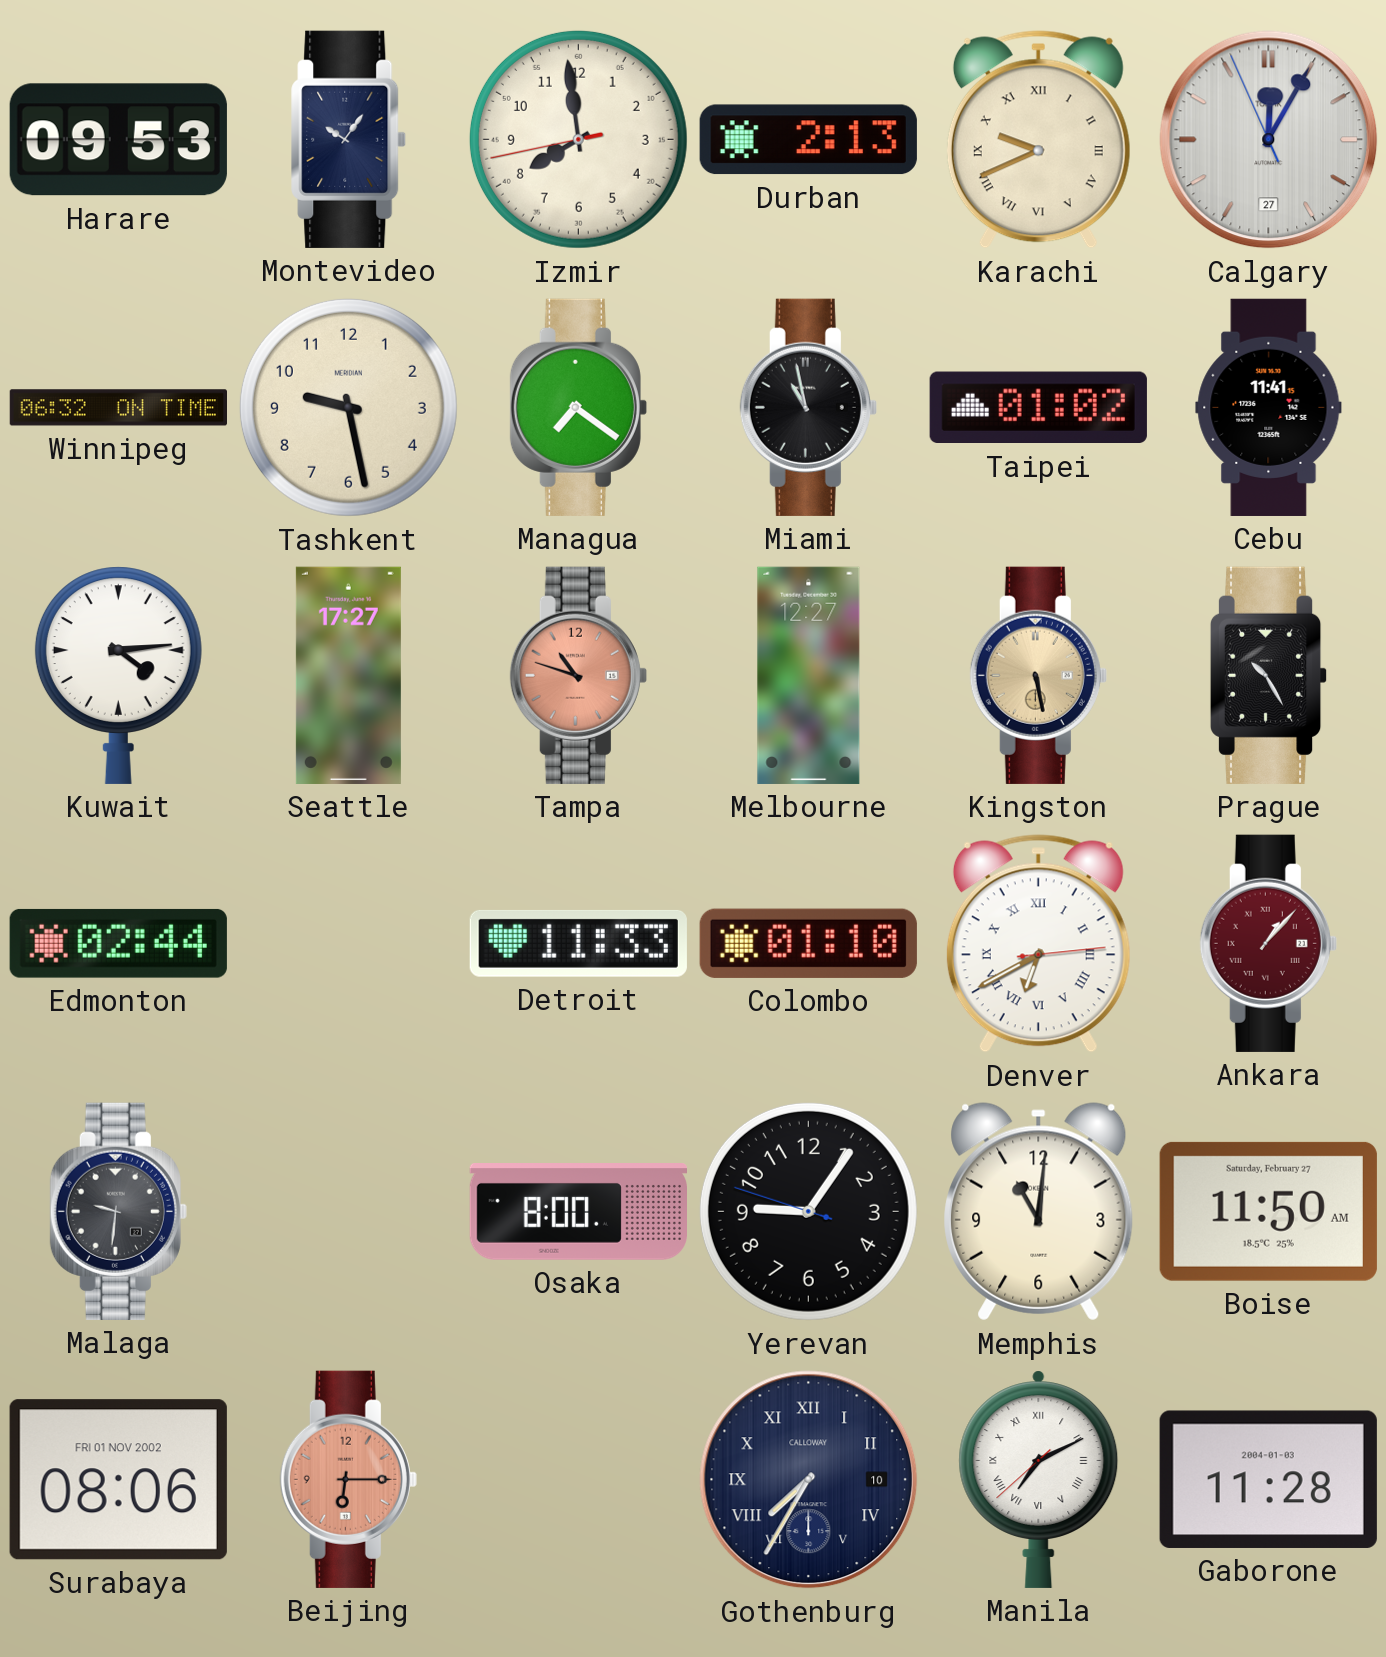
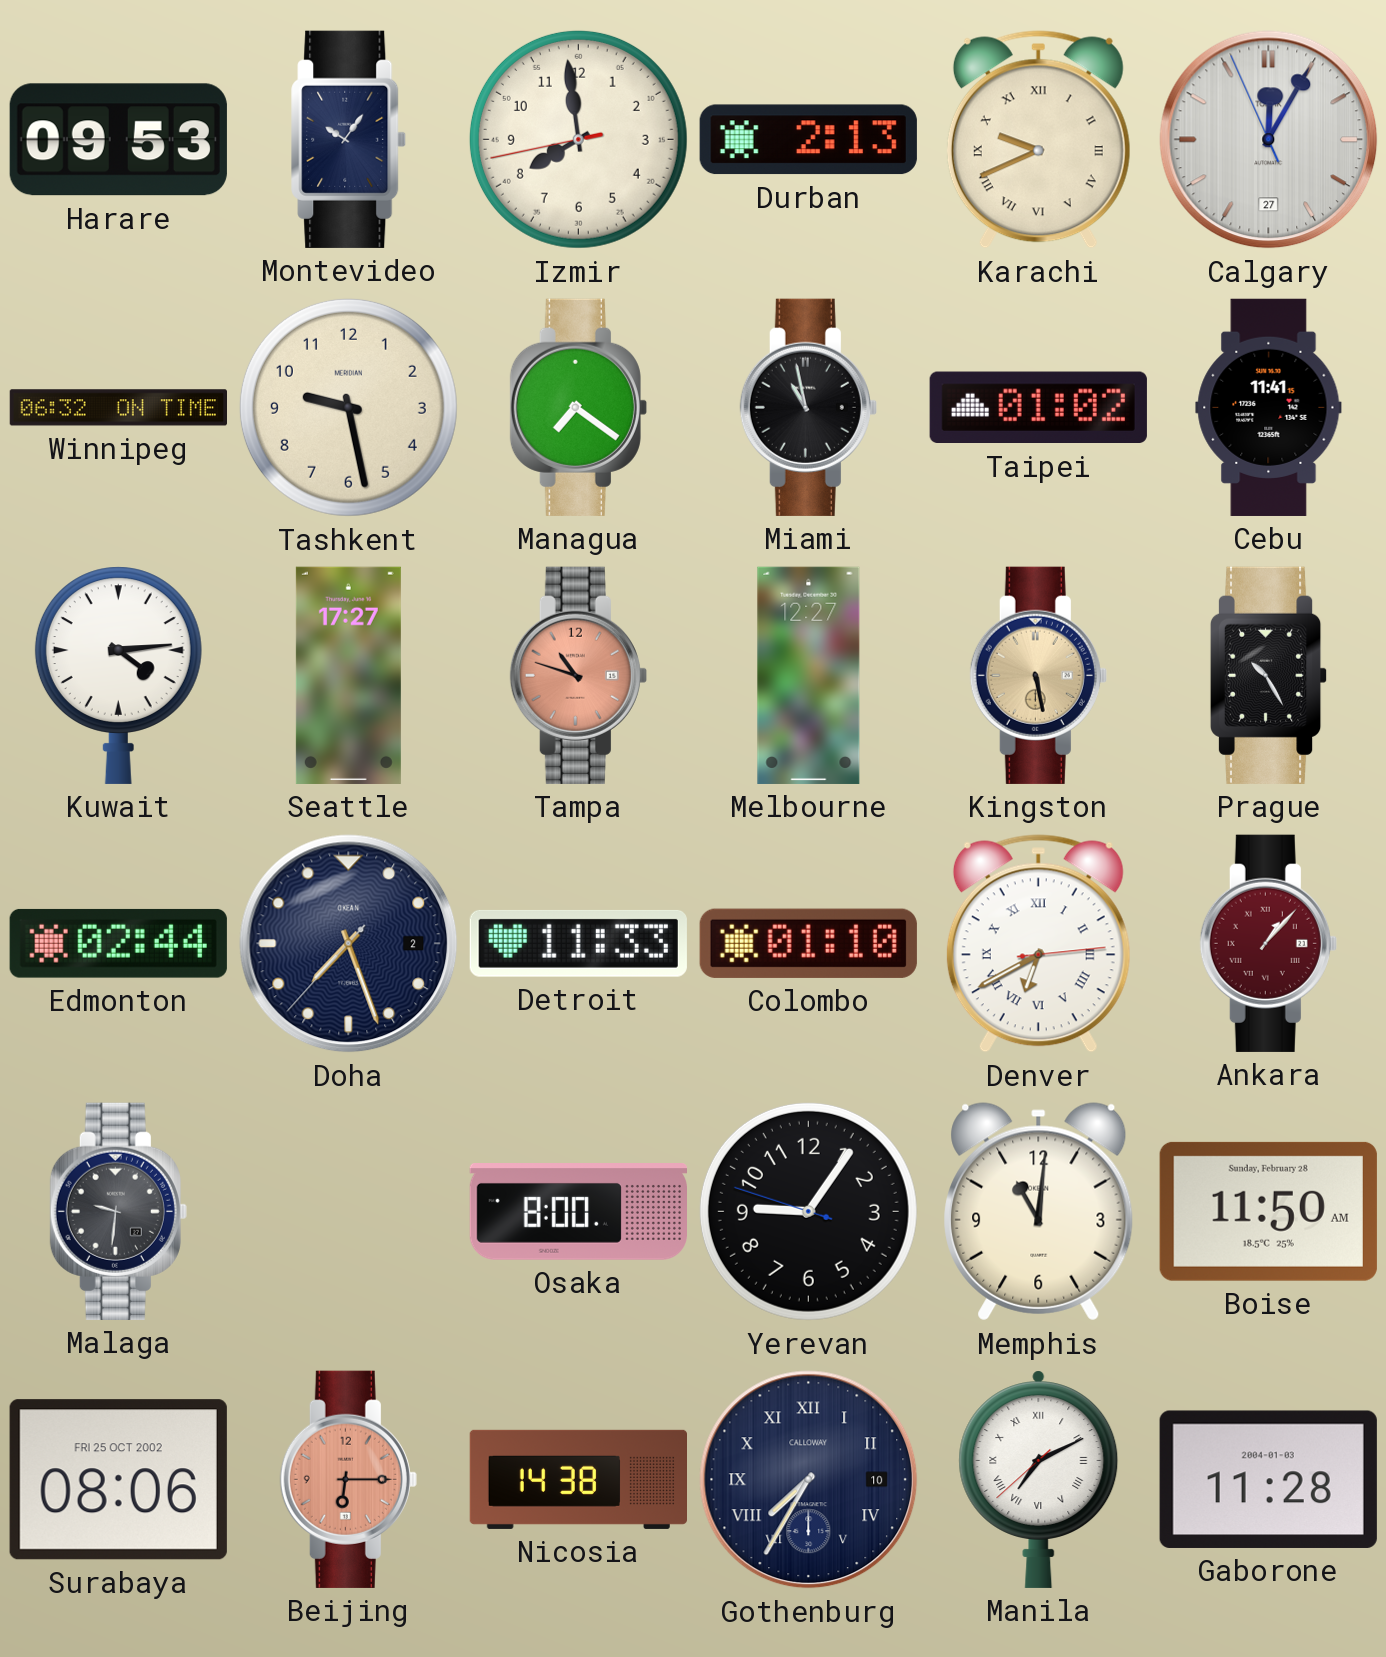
Doha: none -> 7:26 (349, 944)
Boise date: Saturday, February 27 -> Sunday, February 28 (1268, 1211)
Surabaya date: FRI 01 NOV 2002 -> FRI 25 OCT 2002 (118, 1480)
Nicosia: none -> 14:38 (578, 1479)
